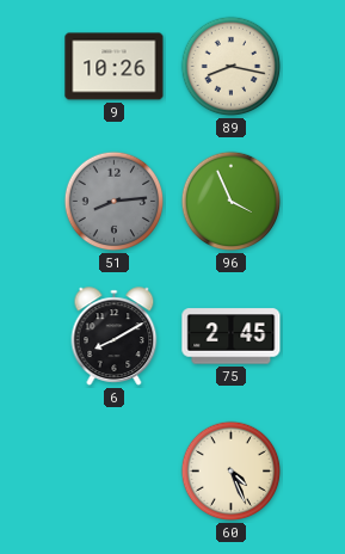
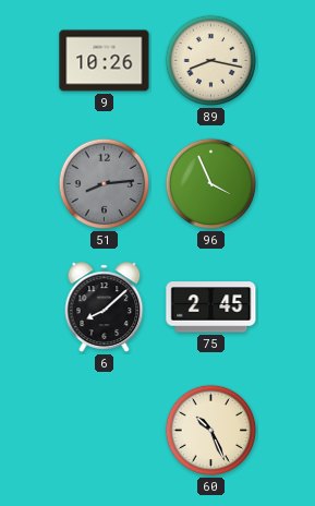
6: 8:10 -> 8:08 (105, 308)
60: 4:26 -> 10:26 (211, 431)
